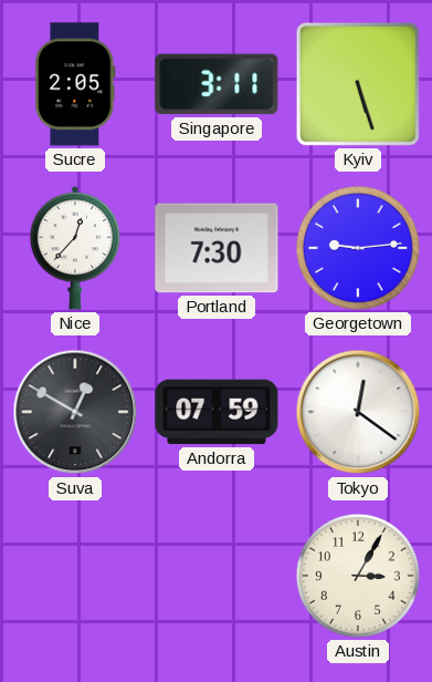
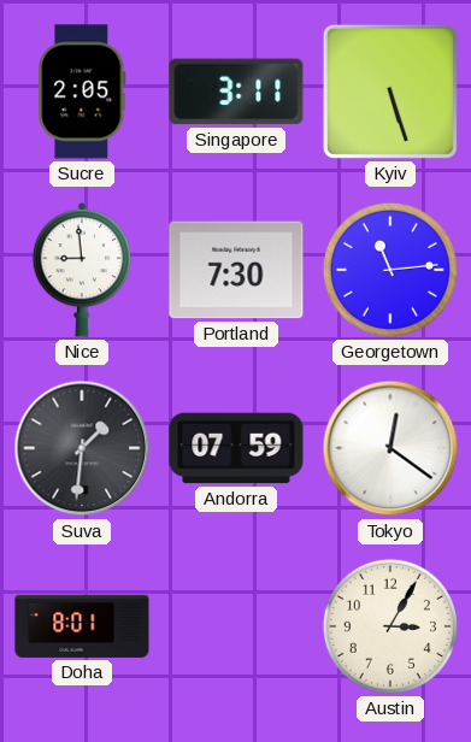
Nice: 12:37 -> 8:59 (82, 270)
Georgetown: 9:14 -> 11:14 (390, 270)
Suva: 12:50 -> 1:31 (82, 448)
Doha: none -> 8:01 (82, 626)
